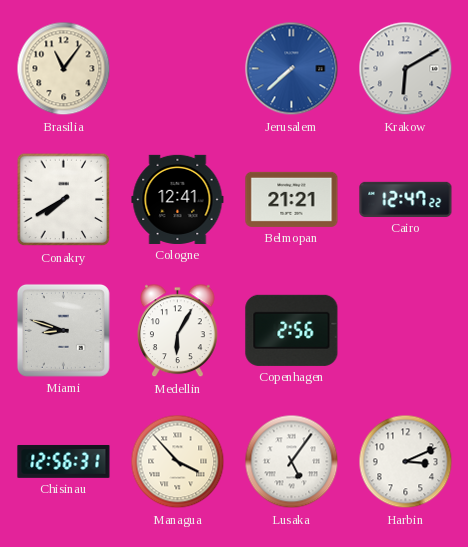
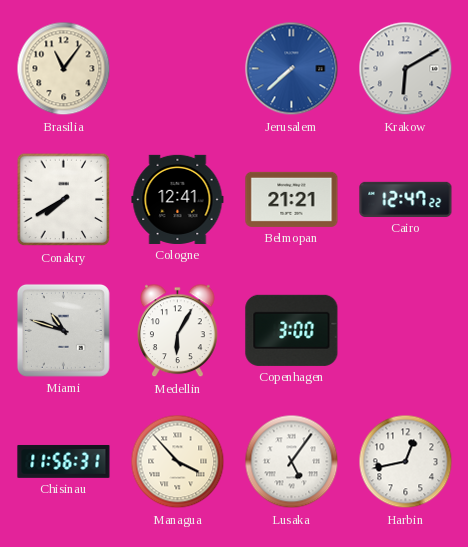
Miami: 8:48 -> 10:48 (63, 330)
Copenhagen: 2:56 -> 3:00 (292, 330)
Chisinau: 12:56 -> 11:56 (64, 461)
Harbin: 3:11 -> 12:43 (406, 462)
